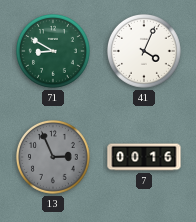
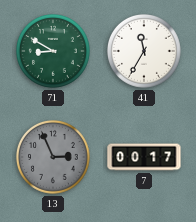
41: 4:04 -> 11:35 (145, 52)
7: 00:16 -> 00:17 (144, 157)
